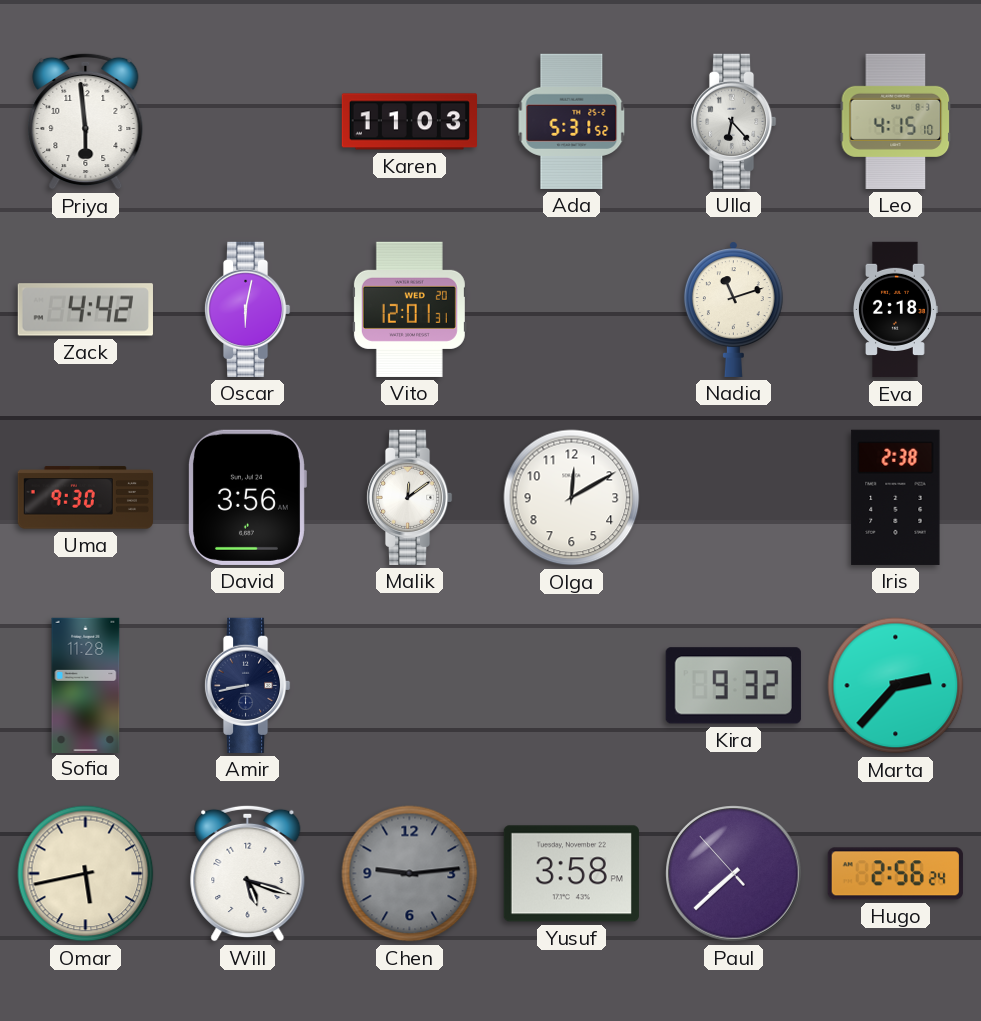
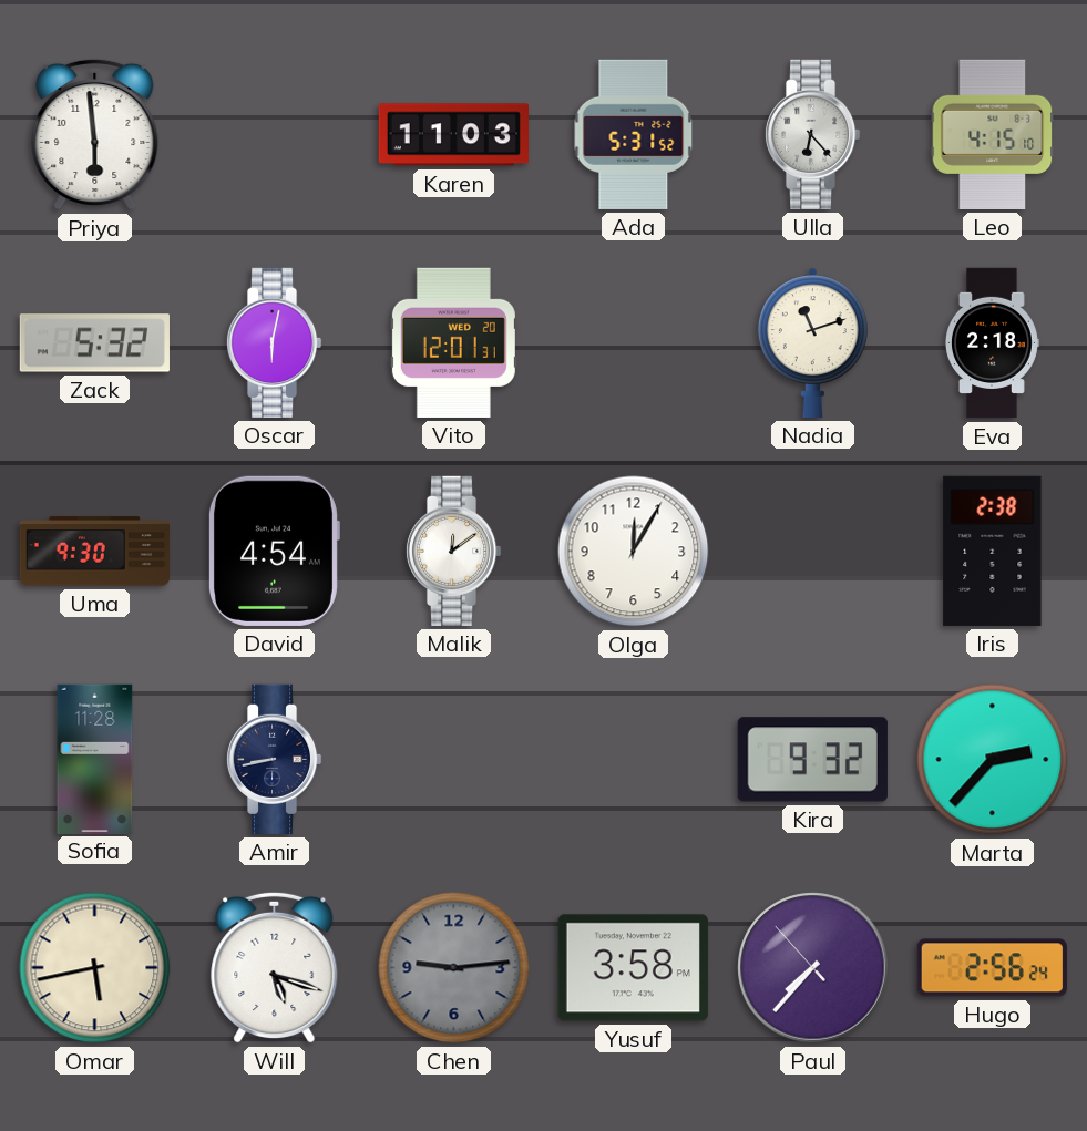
Zack: 4:42 -> 5:32 (94, 343)
David: 3:56 -> 4:54 (274, 551)
Olga: 12:10 -> 12:05 (634, 552)
Paul: 7:37 -> 7:36 (813, 968)
